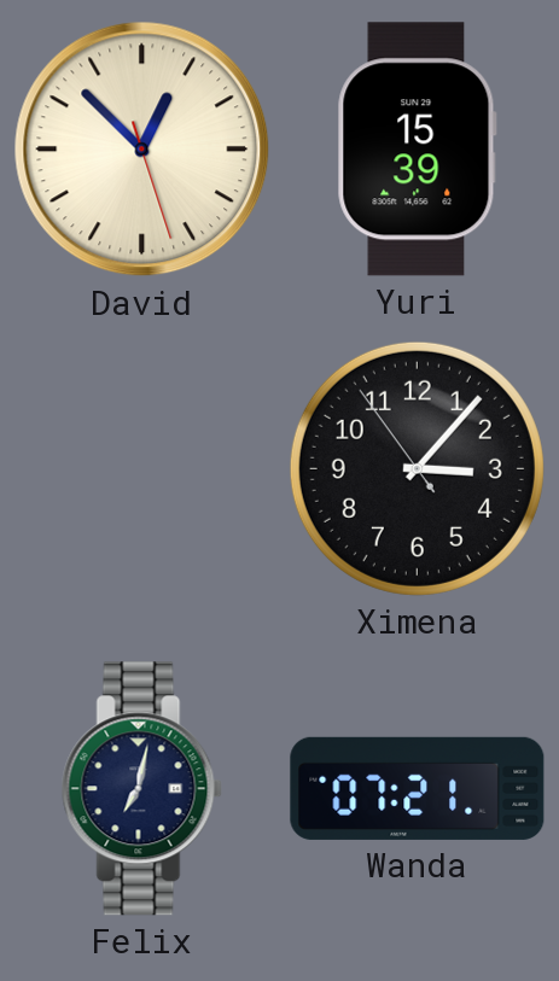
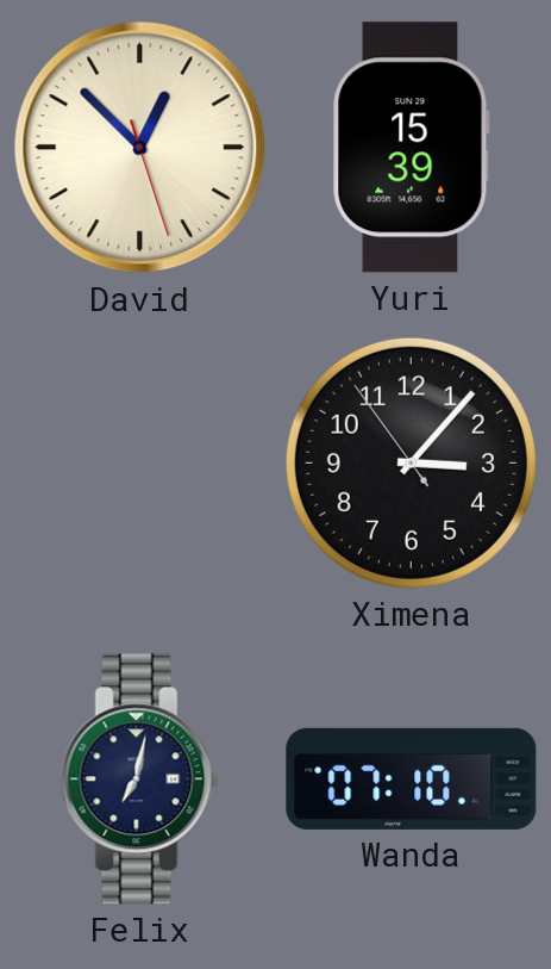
Wanda: 07:21 -> 07:10 (412, 778)
